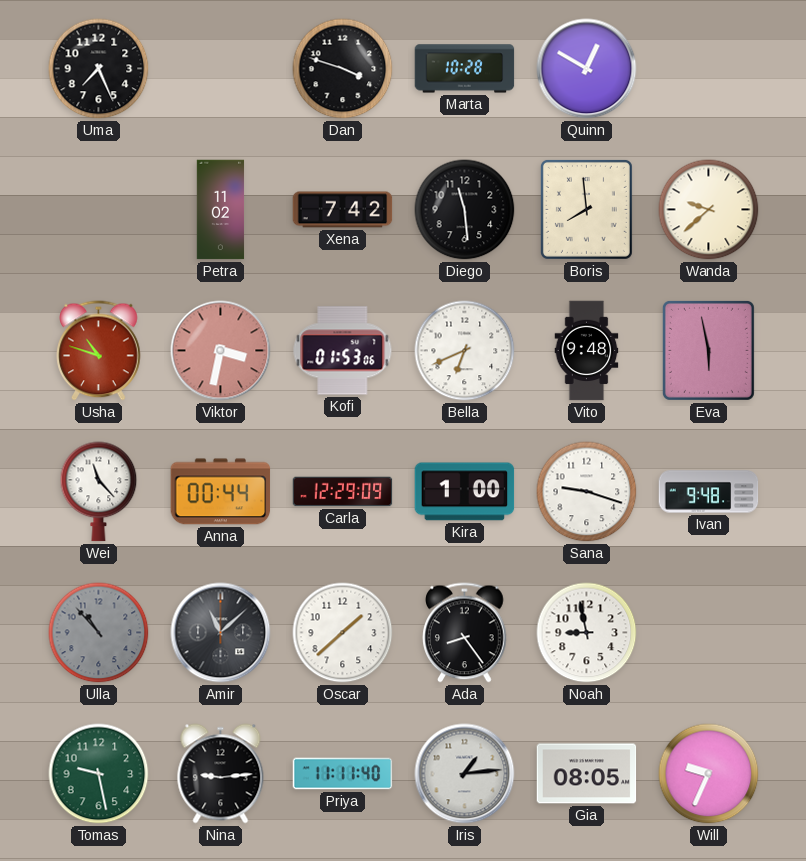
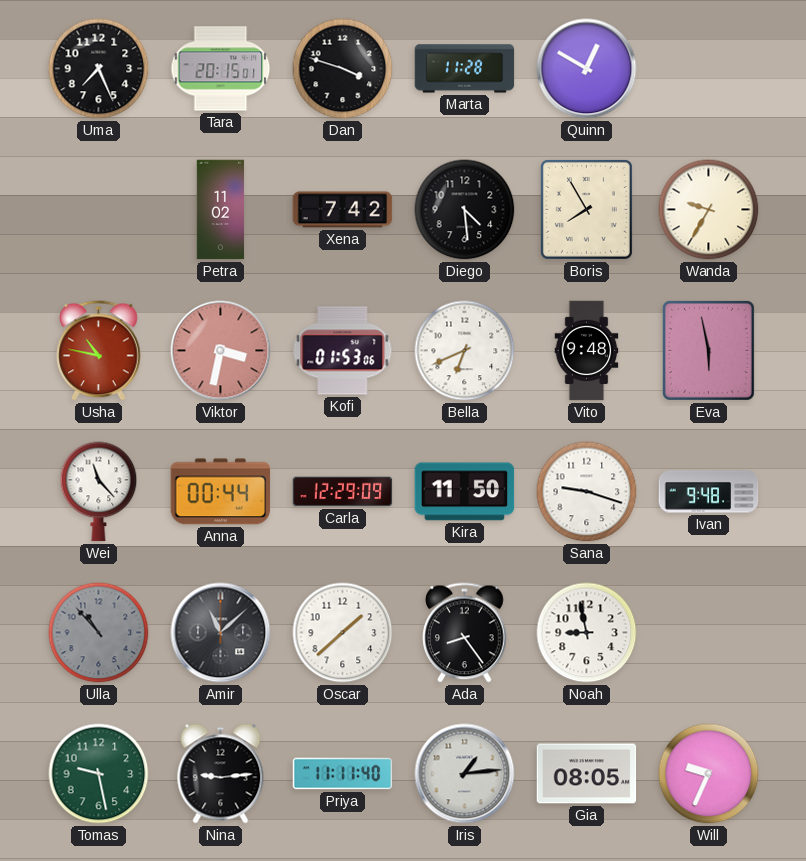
Tara: none -> 20:15 (221, 69)
Marta: 10:28 -> 11:28 (465, 69)
Diego: 11:29 -> 4:29 (465, 210)
Boris: 7:59 -> 7:55 (586, 209)
Wanda: 9:38 -> 9:35 (709, 210)
Usha: 10:48 -> 10:47 (99, 351)
Kira: 1:00 -> 11:50 (465, 492)
